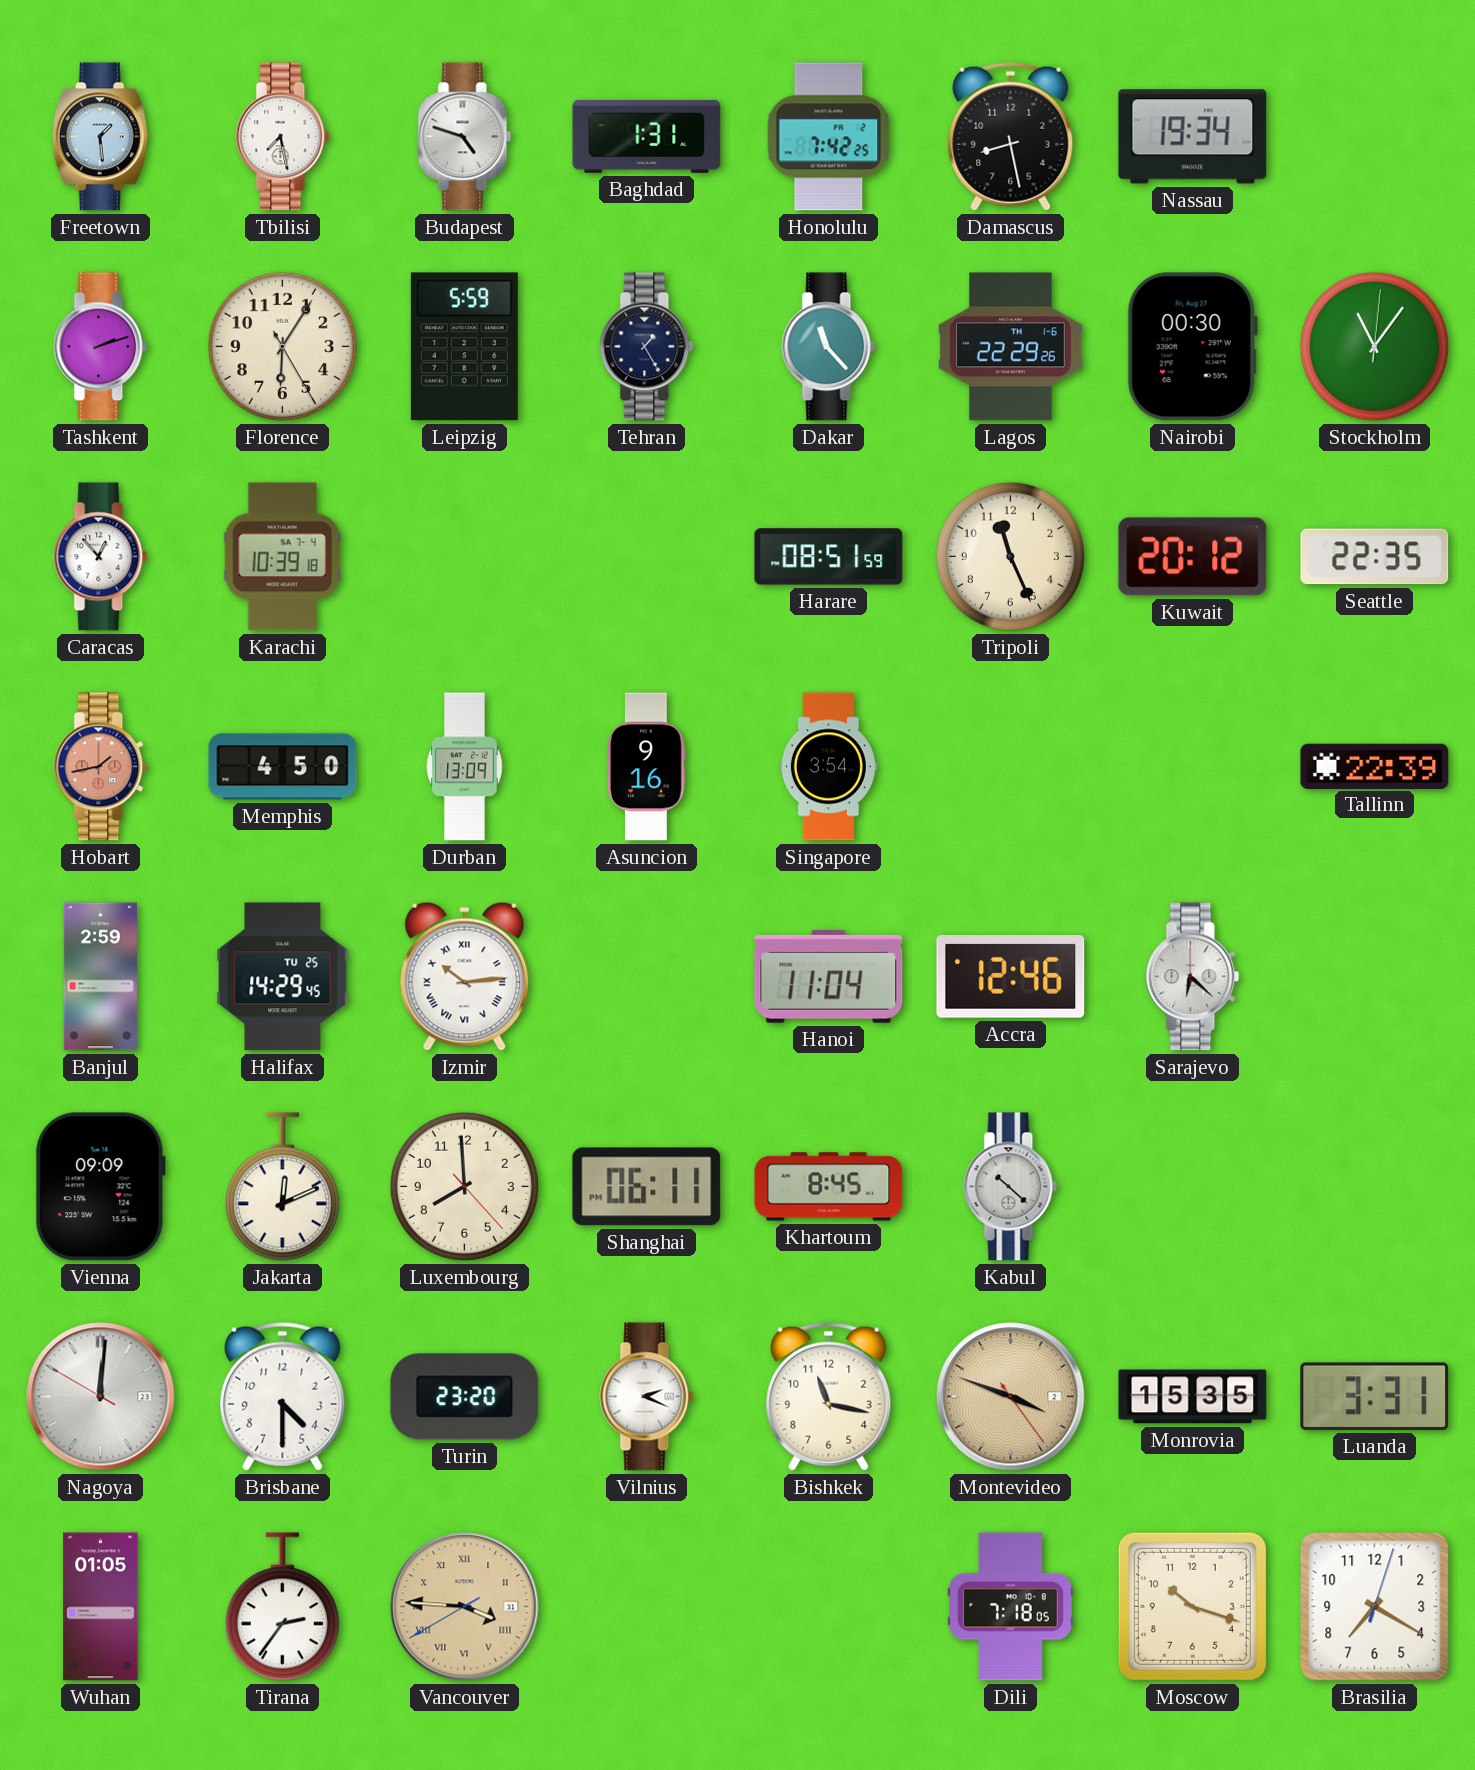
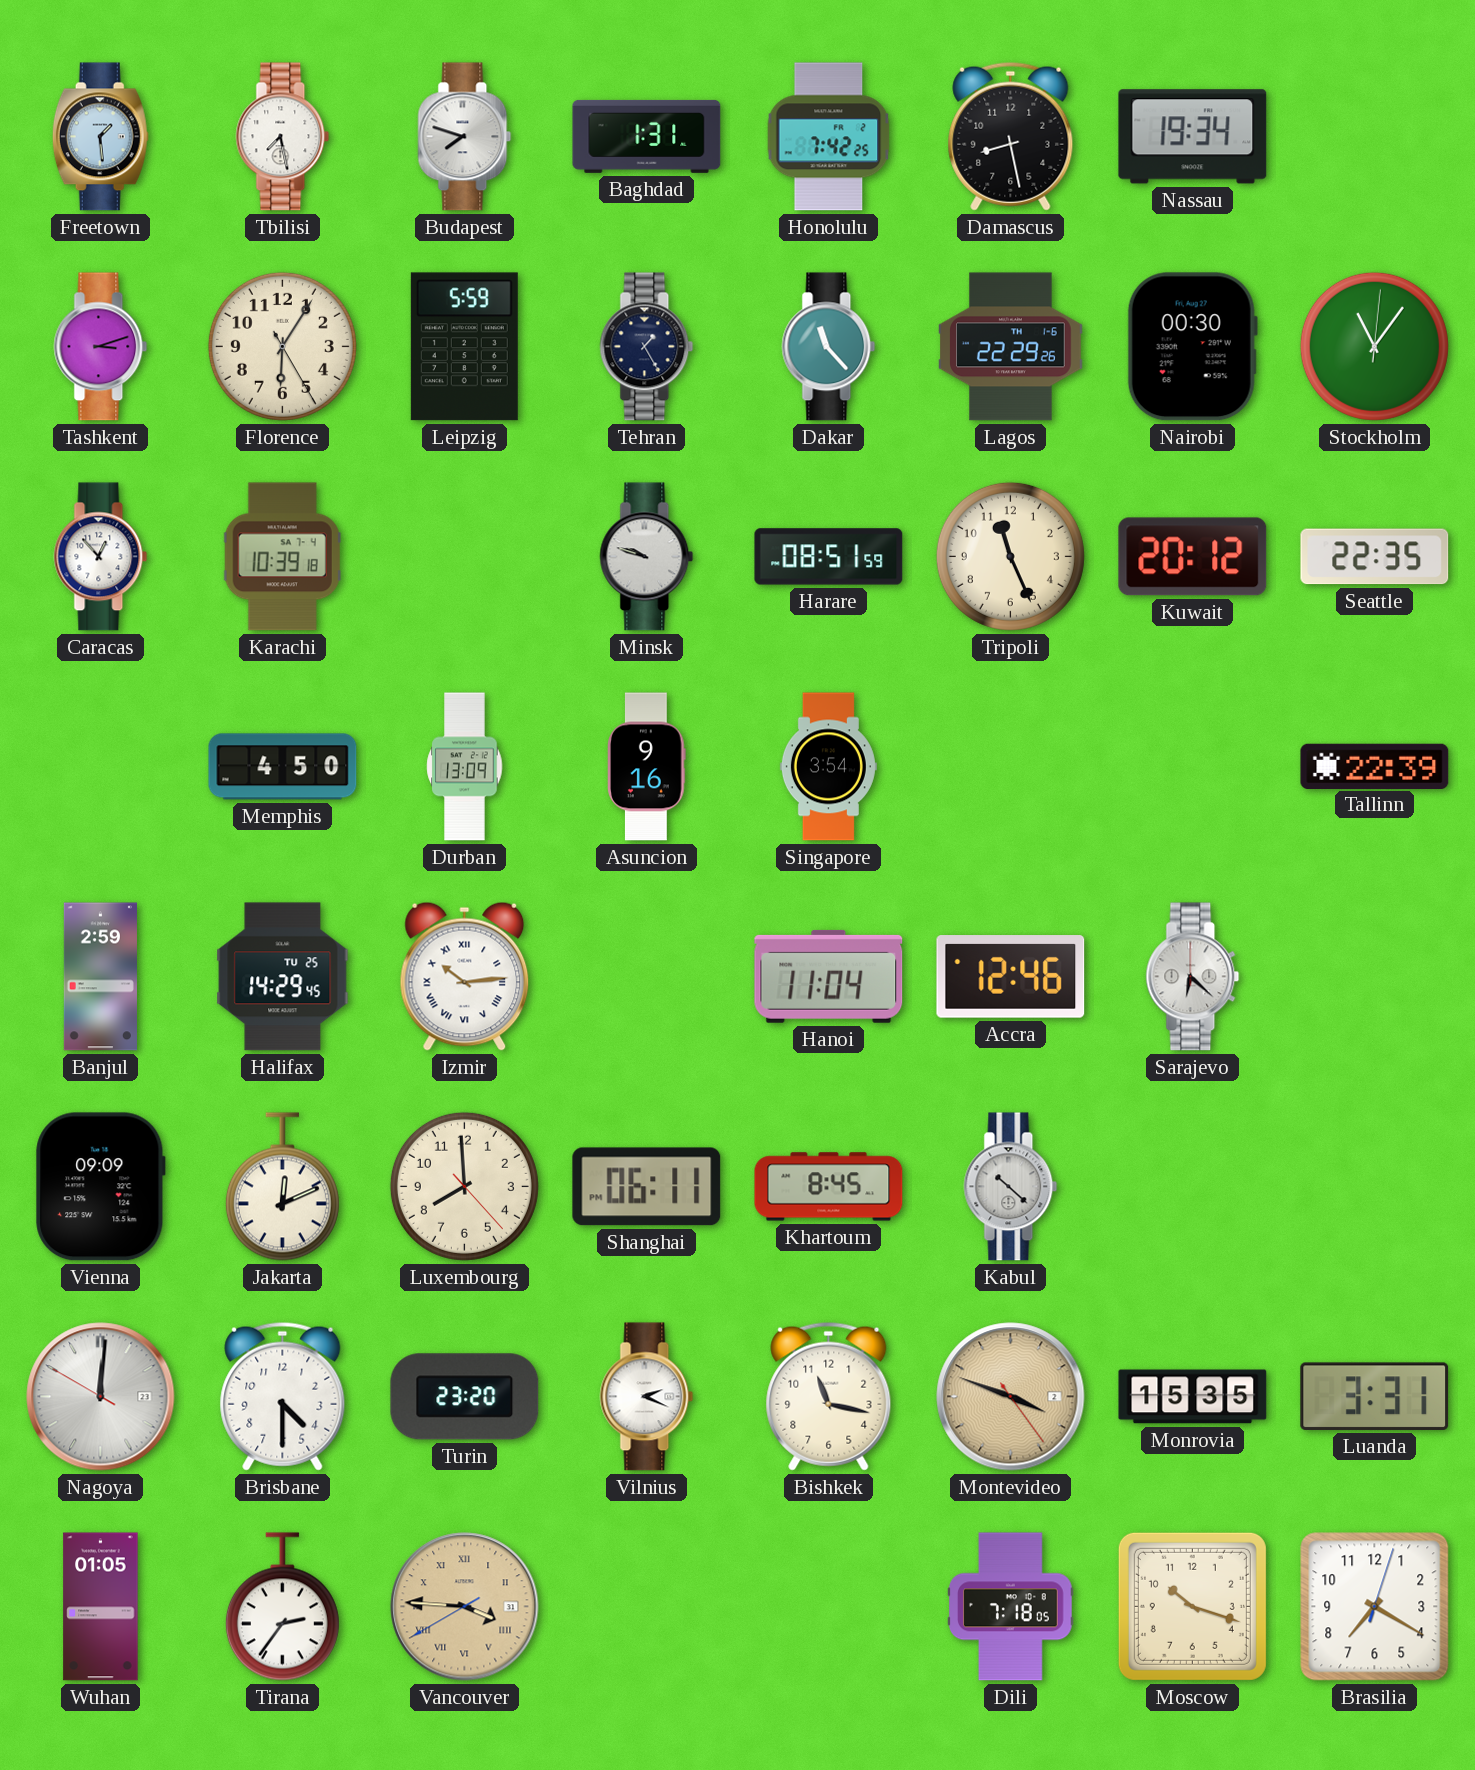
Budapest: 4:48 -> 7:48 (465, 137)
Tashkent: 2:12 -> 3:12 (101, 347)
Minsk: none -> 9:48 (647, 557)
Hobart: 1:43 -> none (101, 767)
